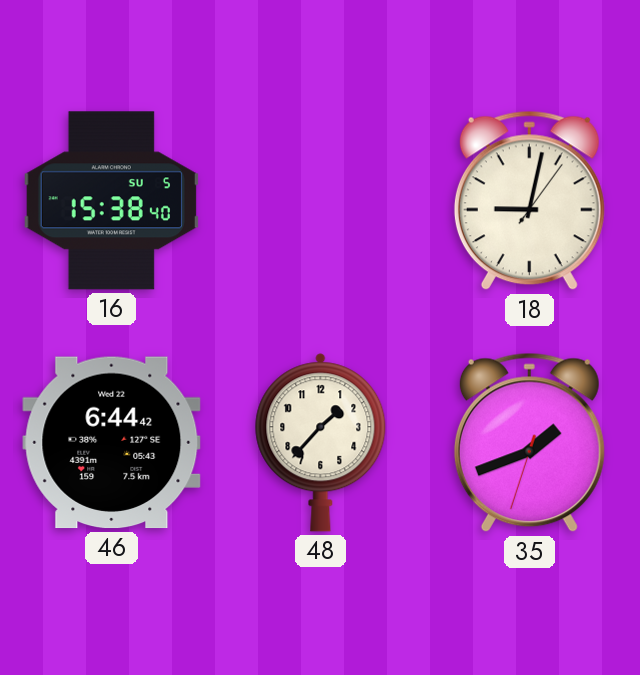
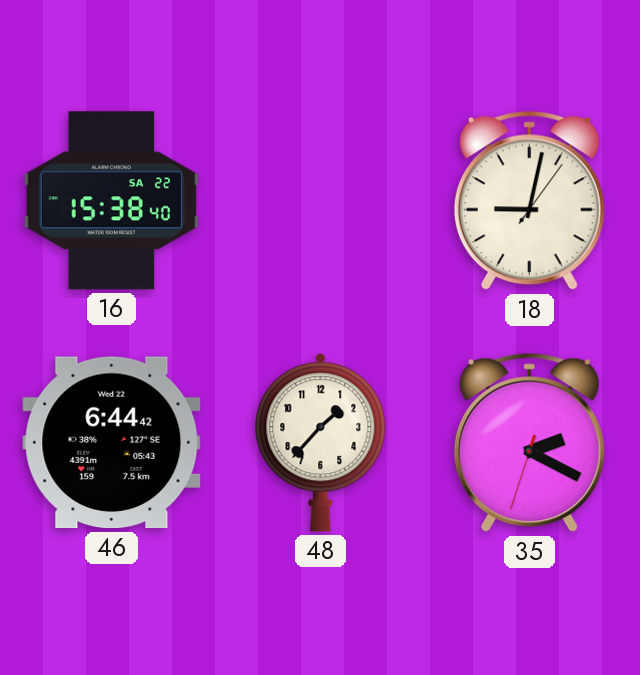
16 date: SU 5 -> SA 22 (111, 201)
35: 1:41 -> 2:19 (529, 443)
